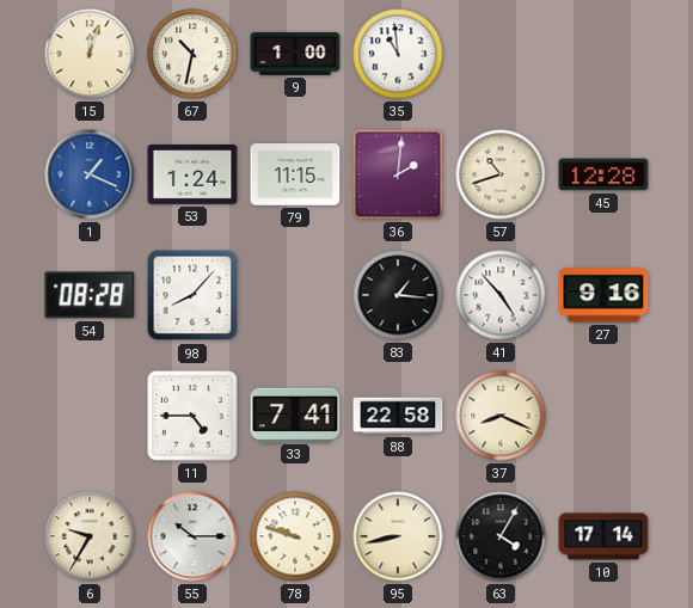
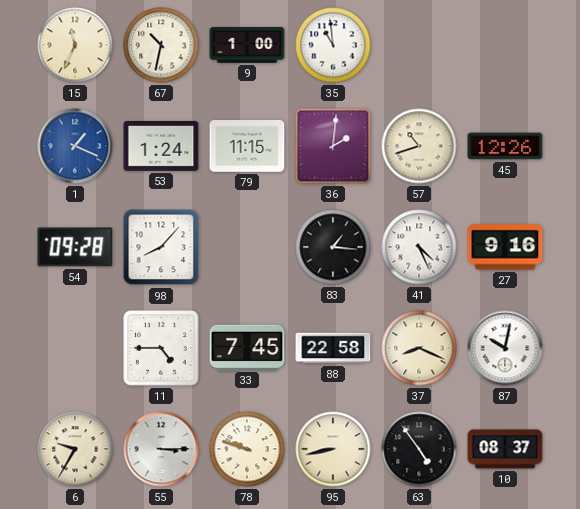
15: 12:03 -> 11:34 (75, 45)
45: 12:28 -> 12:26 (505, 146)
54: 08:28 -> 09:28 (75, 247)
41: 4:53 -> 4:26 (419, 247)
33: 7:41 -> 7:45 (247, 347)
87: none -> 10:02 (505, 348)
55: 10:15 -> 3:15 (161, 449)
63: 4:05 -> 4:54 (419, 449)
10: 17:14 -> 08:37 (505, 449)
